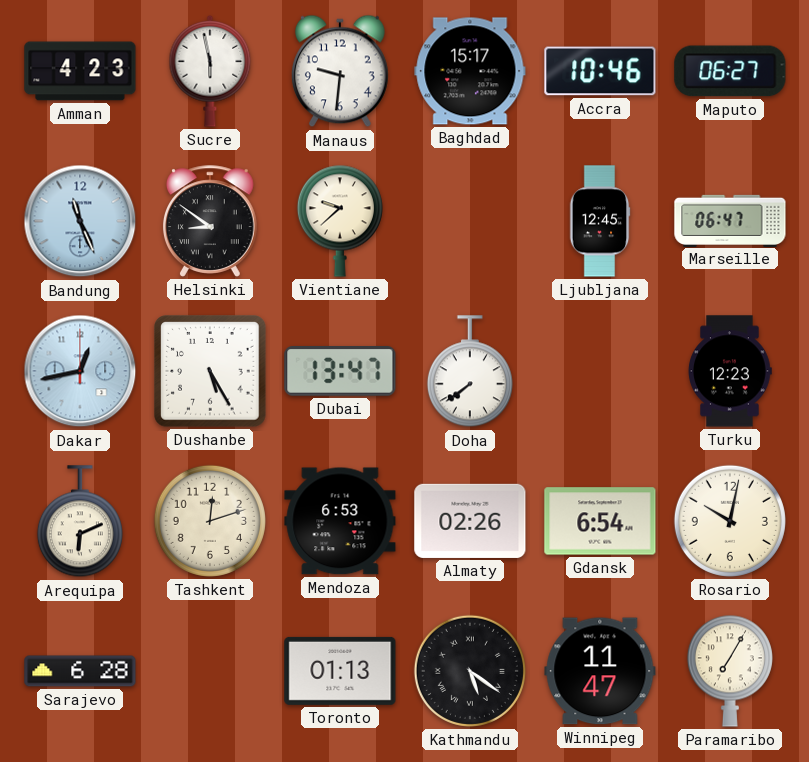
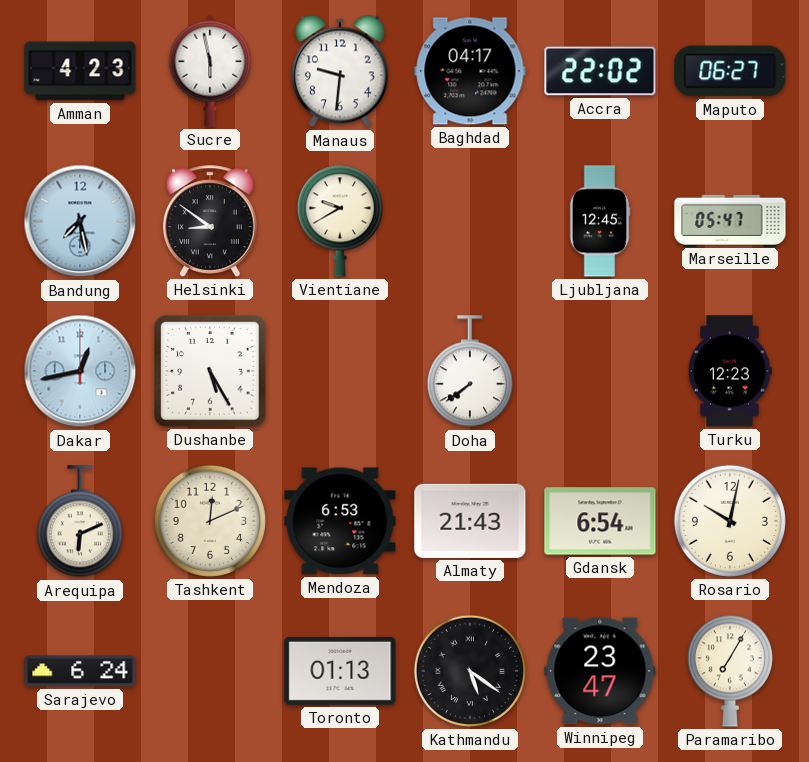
Baghdad: 15:17 -> 04:17 (470, 71)
Accra: 10:46 -> 22:02 (600, 71)
Bandung: 11:26 -> 7:28 (80, 221)
Vientiane: 9:38 -> 9:40 (340, 221)
Marseille: 06:47 -> 05:47 (730, 220)
Dubai: 13:47 -> none (340, 372)
Tashkent: 12:12 -> 12:11 (210, 521)
Almaty: 02:26 -> 21:43 (470, 521)
Sarajevo: 6:28 -> 6:24 (80, 671)
Winnipeg: 11:47 -> 23:47 (600, 671)
